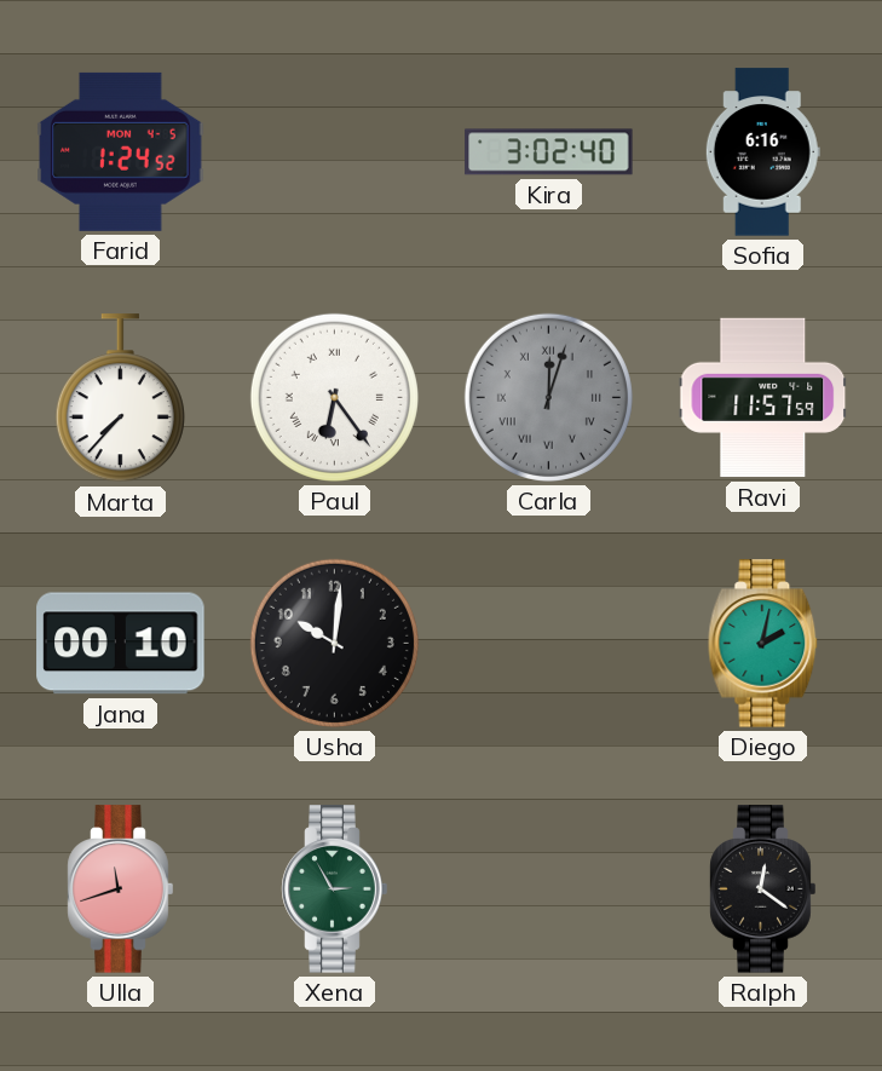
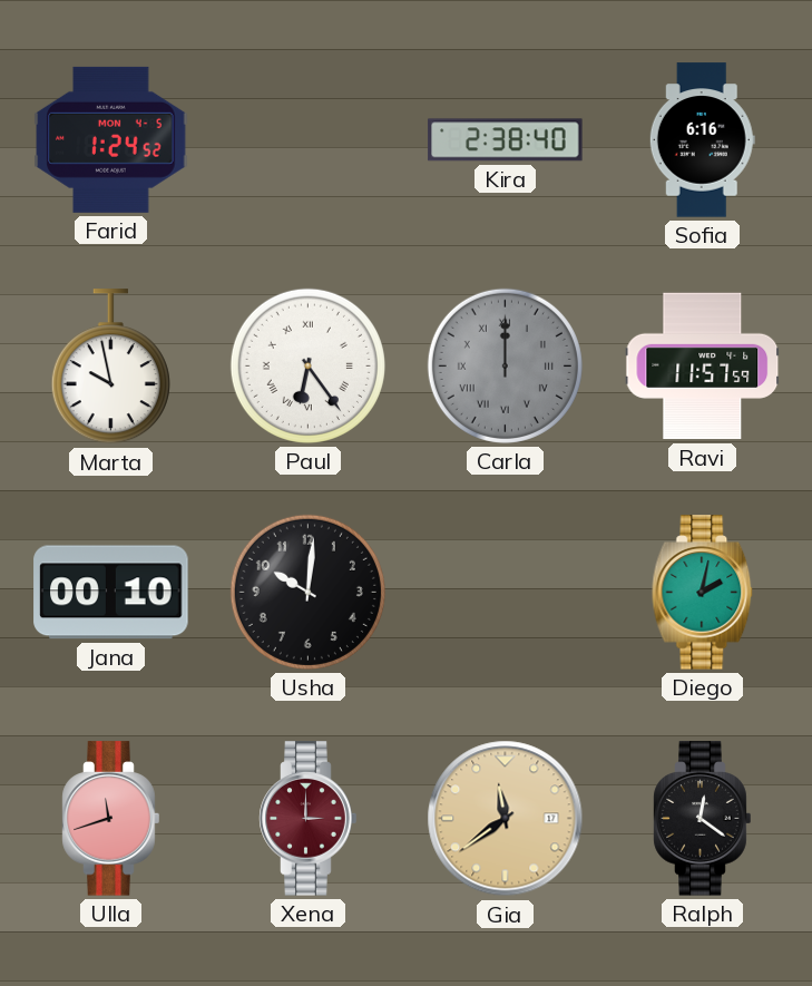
Kira: 3:02 -> 2:38 (506, 140)
Marta: 7:37 -> 9:58 (110, 367)
Carla: 12:03 -> 12:00 (505, 365)
Xena: 2:55 -> 3:00 (309, 819)
Xena dial: green -> burgundy (309, 819)
Gia: none -> 11:39 (506, 819)
